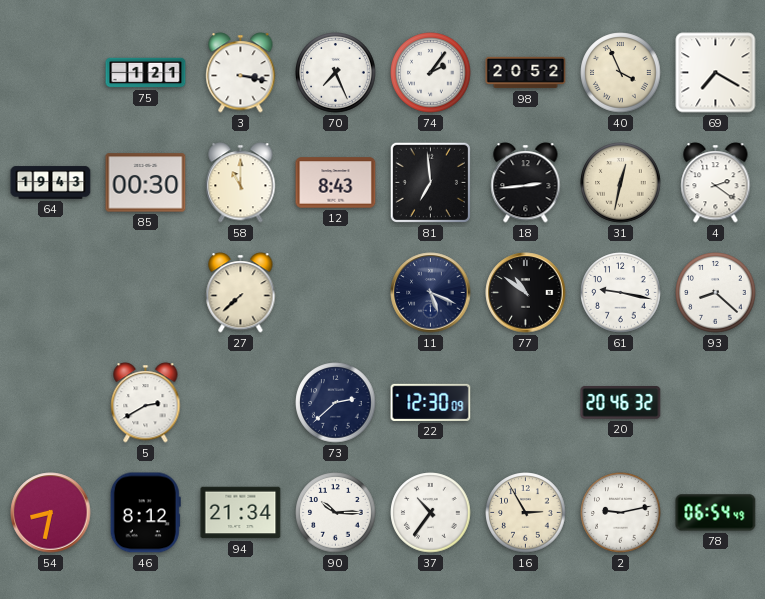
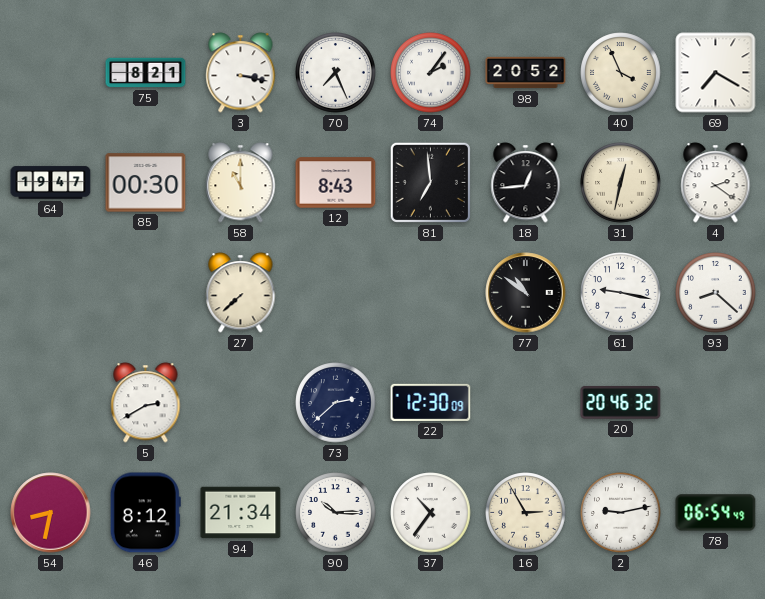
75: 1:21 -> 8:21 (146, 73)
64: 19:43 -> 19:47 (51, 183)
18: 2:44 -> 12:44 (526, 183)
11: 5:19 -> none (431, 293)
